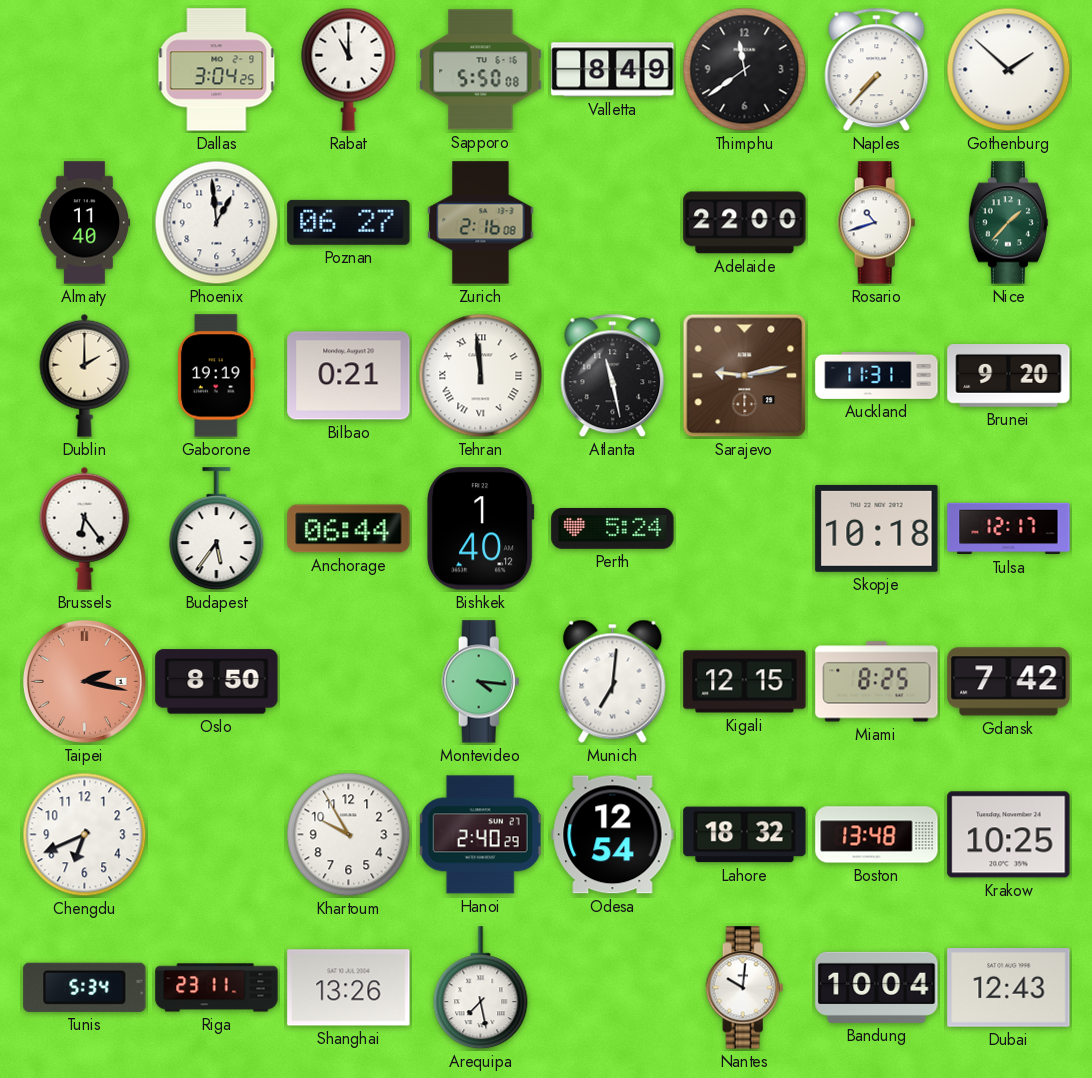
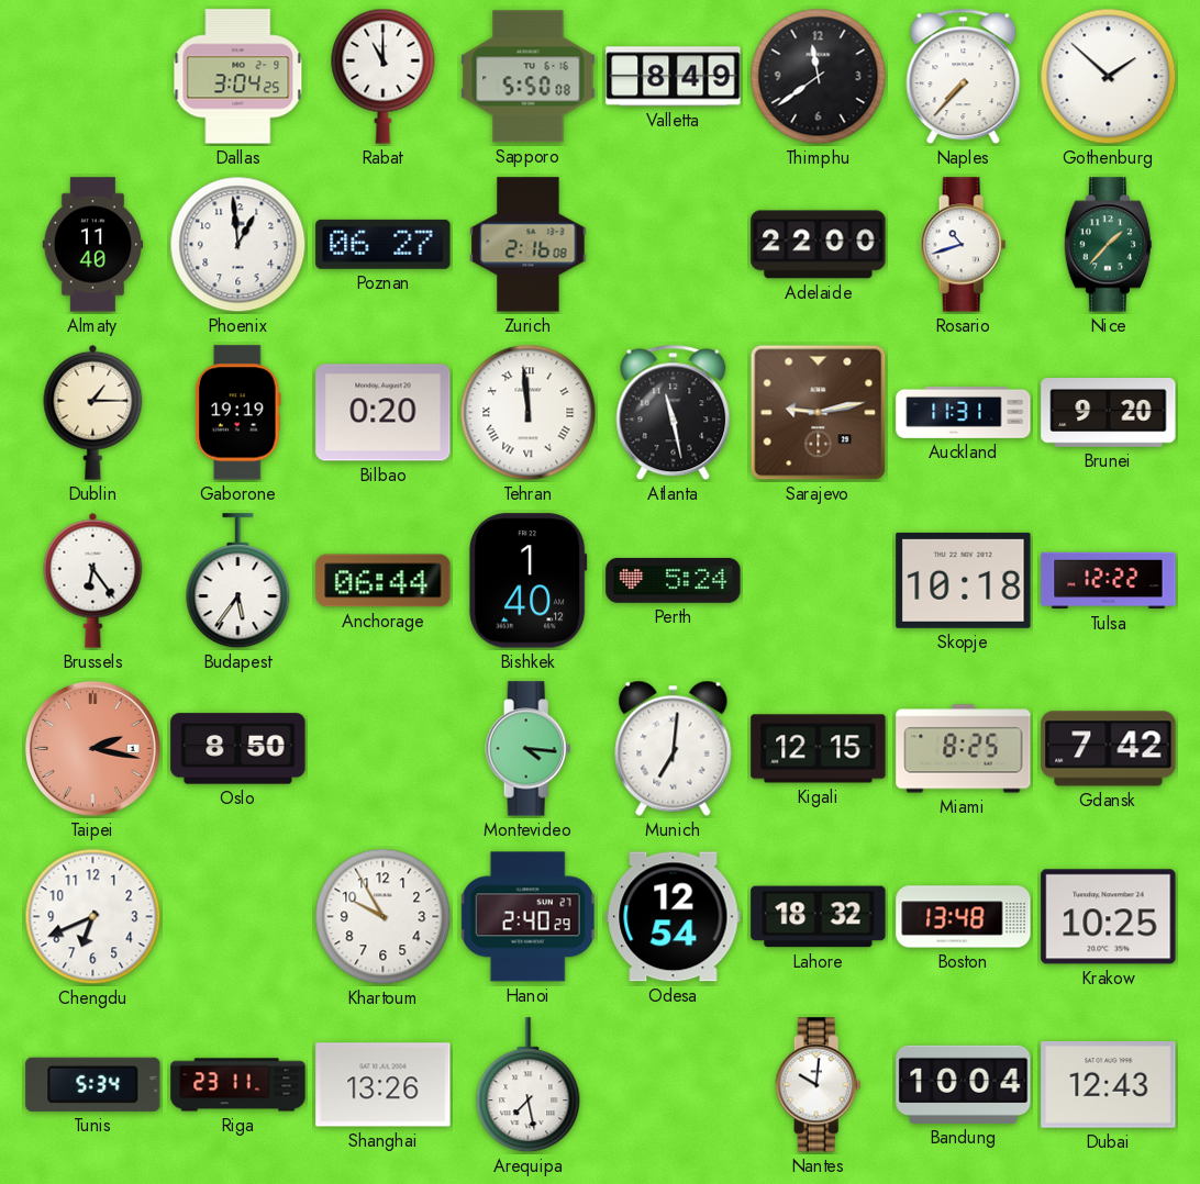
Dublin: 2:00 -> 1:15 (93, 412)
Bilbao: 0:21 -> 0:20 (384, 413)
Tulsa: 12:17 -> 12:22 (1109, 581)
